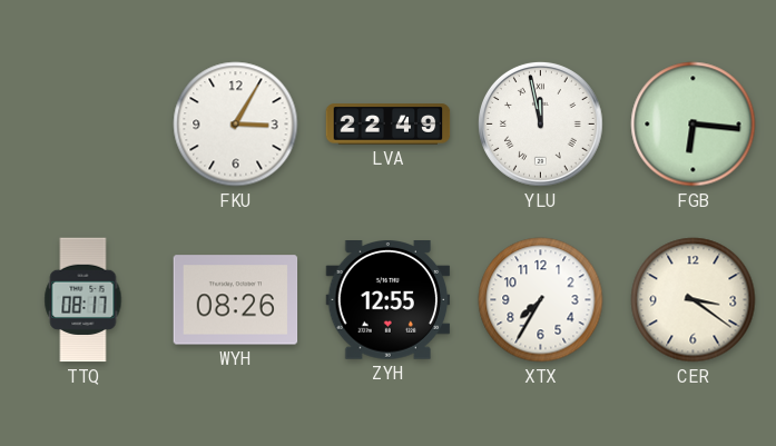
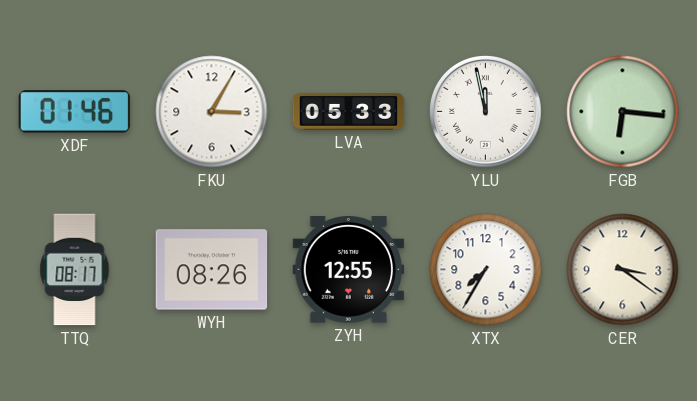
XDF: none -> 01:46 (75, 112)
LVA: 22:49 -> 05:33 (349, 112)
